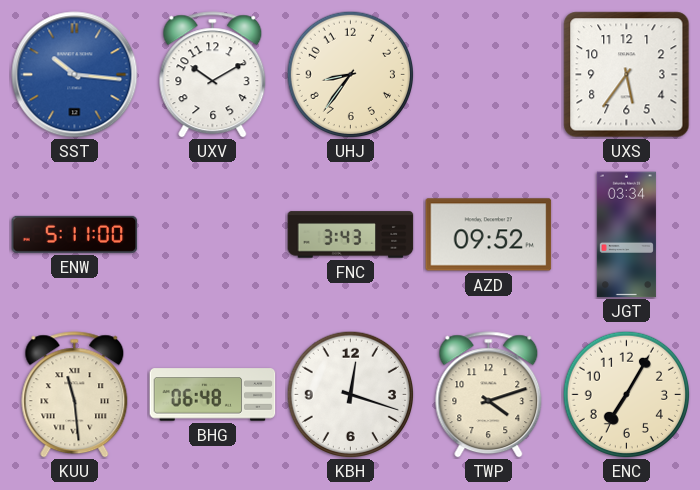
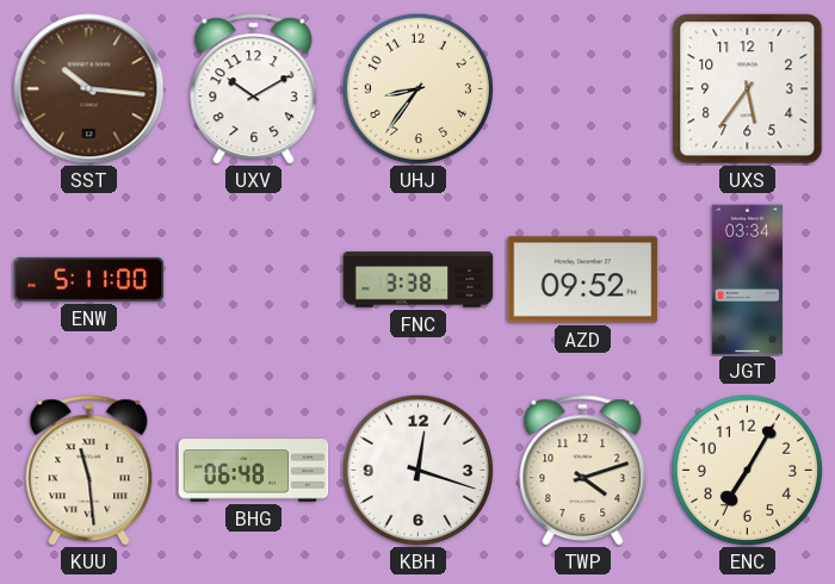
SST dial: blue -> brown (89, 89)
FNC: 3:43 -> 3:38 (419, 280)
